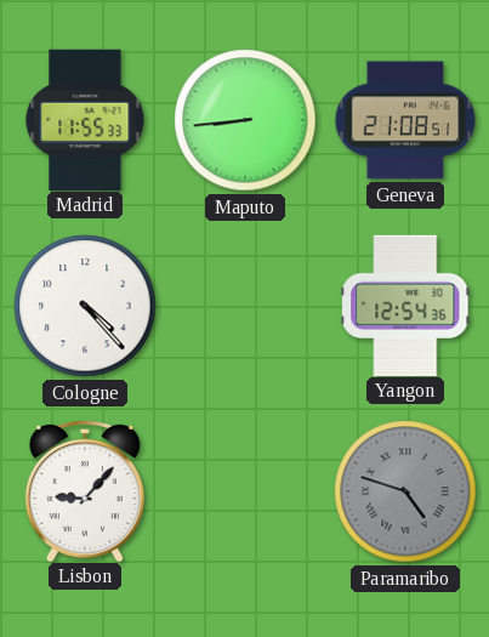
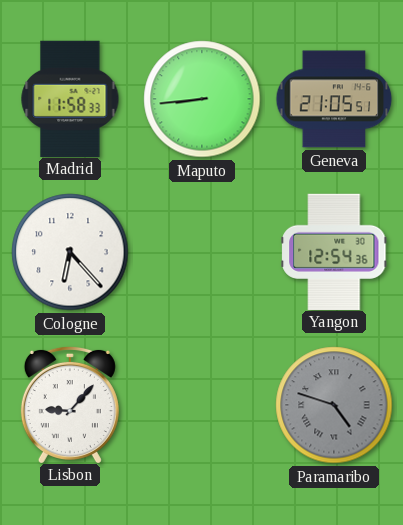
Madrid: 11:55 -> 11:58 (70, 98)
Geneva: 21:08 -> 21:05 (334, 99)
Cologne: 4:23 -> 6:23 (70, 252)
